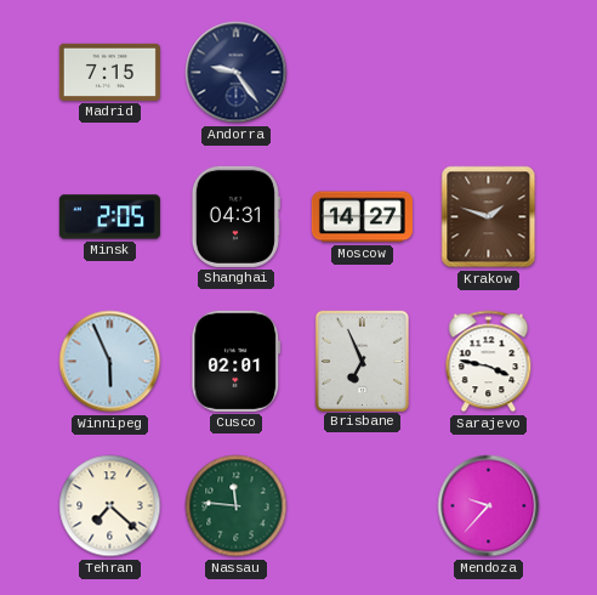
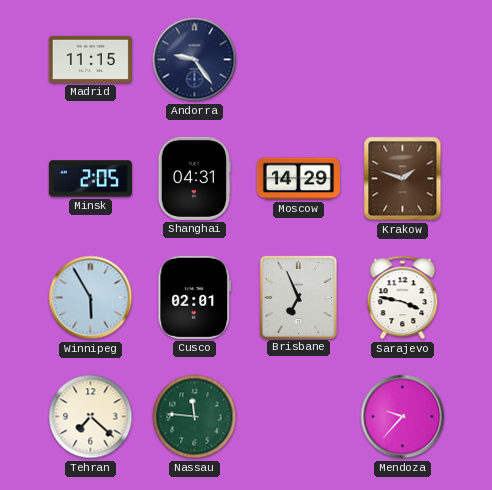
Madrid: 7:15 -> 11:15 (90, 59)
Moscow: 14:27 -> 14:29 (298, 179)
Winnipeg: 5:56 -> 5:55 (91, 298)
